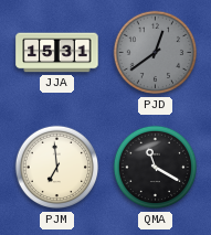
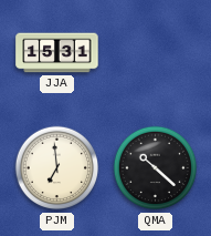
PJD: 12:39 -> none (156, 53)
QMA: 11:20 -> 10:22 (156, 168)
